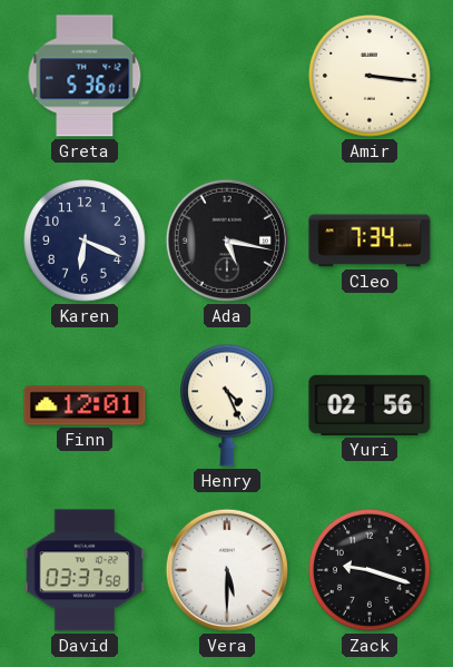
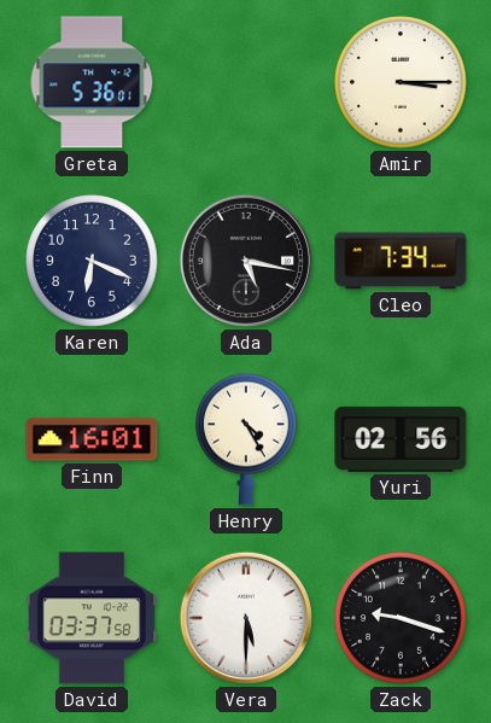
Amir: 3:16 -> 3:15 (401, 82)
Finn: 12:01 -> 16:01 (92, 439)
Henry: 4:26 -> 4:25 (247, 439)
